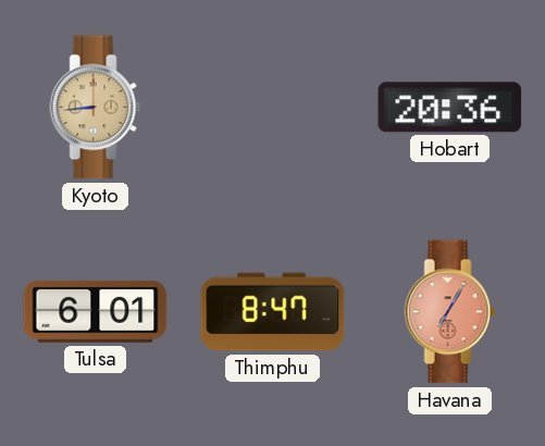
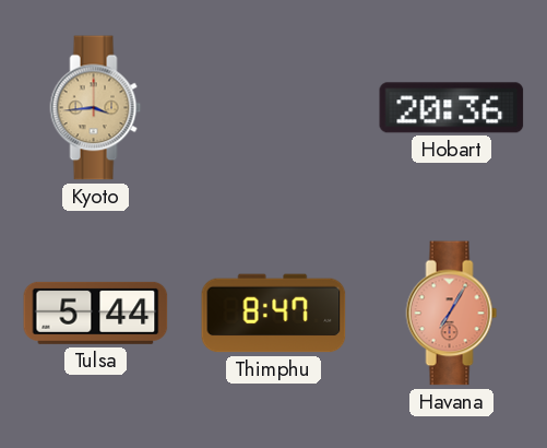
Kyoto: 8:44 -> 3:44 (96, 108)
Tulsa: 6:01 -> 5:44 (96, 313)
